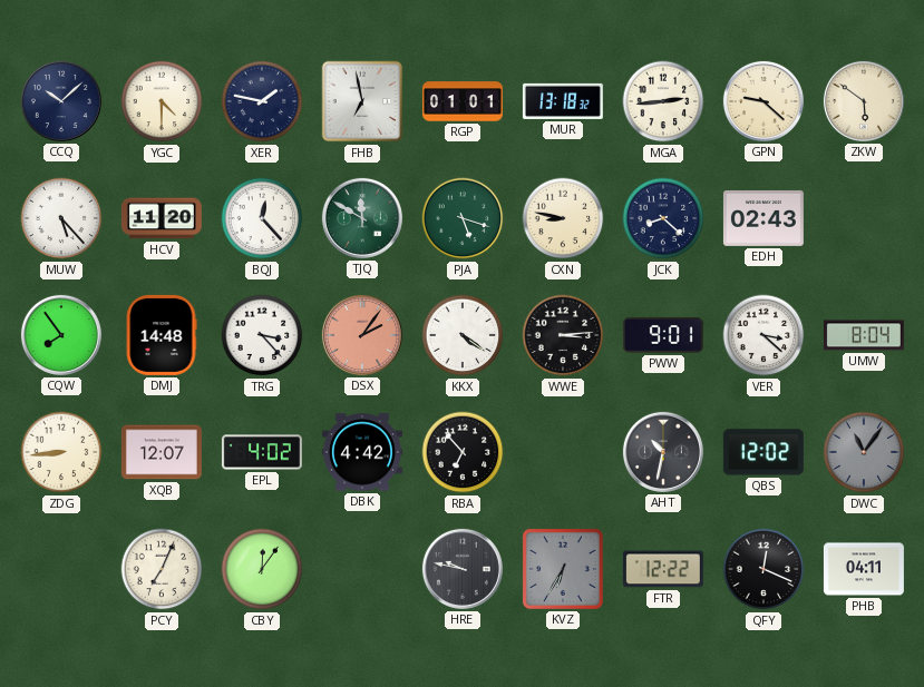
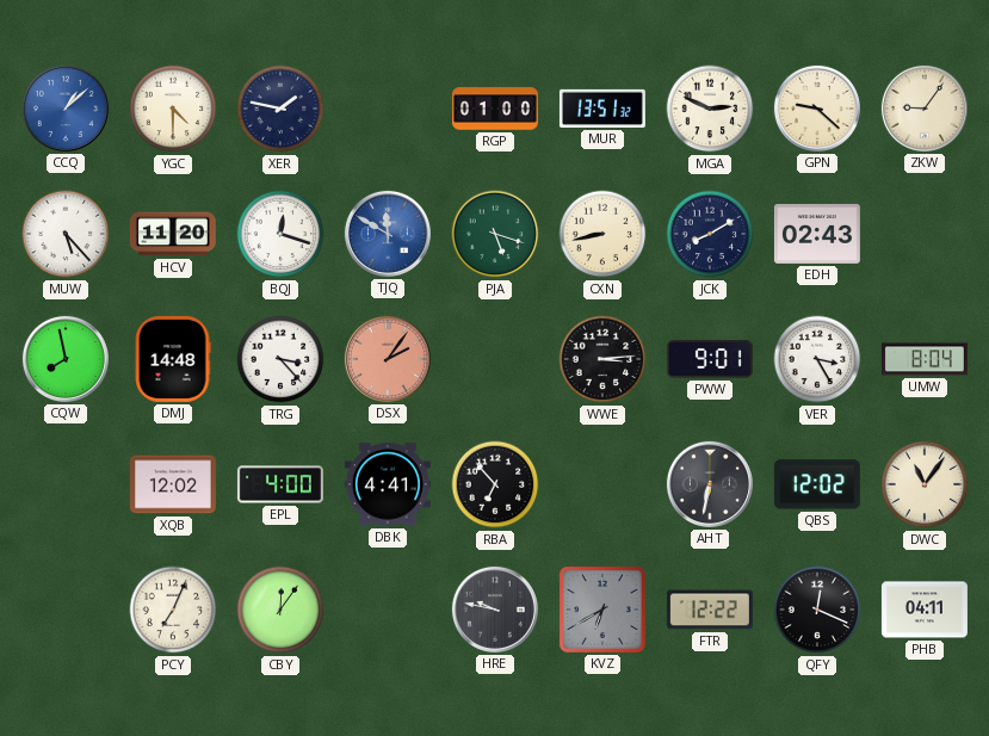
CCQ: 10:08 -> 1:08 (66, 109)
CCQ dial: navy -> blue (66, 109)
FHB: 6:58 -> none (362, 101)
RGP: 01:01 -> 01:00 (495, 109)
MUR: 13:18 -> 13:51 (602, 109)
MGA: 2:44 -> 2:49 (710, 109)
ZKW: 5:51 -> 9:06 (925, 109)
BQJ: 12:23 -> 12:18 (280, 234)
TJQ dial: green -> blue (388, 234)
CXN: 8:47 -> 8:43 (602, 234)
JCK: 8:22 -> 8:10 (710, 234)
CQW: 7:54 -> 7:58 (66, 359)
KKX: 4:21 -> none (463, 335)
VER: 3:22 -> 3:25 (817, 359)
ZDG: 8:44 -> none (61, 452)
XQB: 12:07 -> 12:02 (173, 484)
EPL: 4:02 -> 4:00 (280, 484)
DBK: 4:42 -> 4:41 (388, 484)
AHT: 10:32 -> 6:32 (710, 484)
DWC dial: grey -> cream (925, 484)
KVZ: 6:35 -> 6:40 (602, 610)
